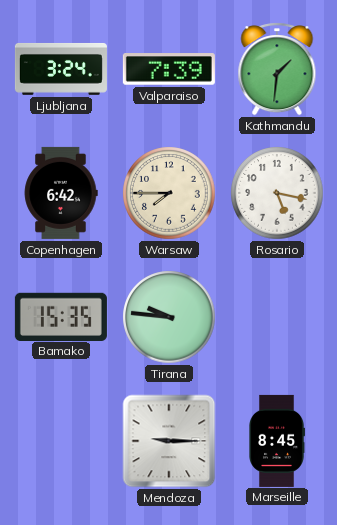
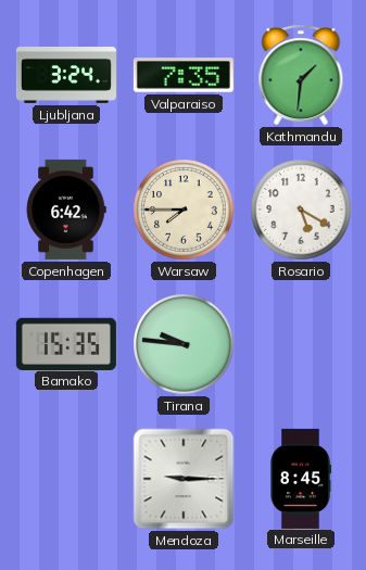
Valparaiso: 7:39 -> 7:35 (184, 75)
Rosario: 5:17 -> 5:20 (301, 210)
